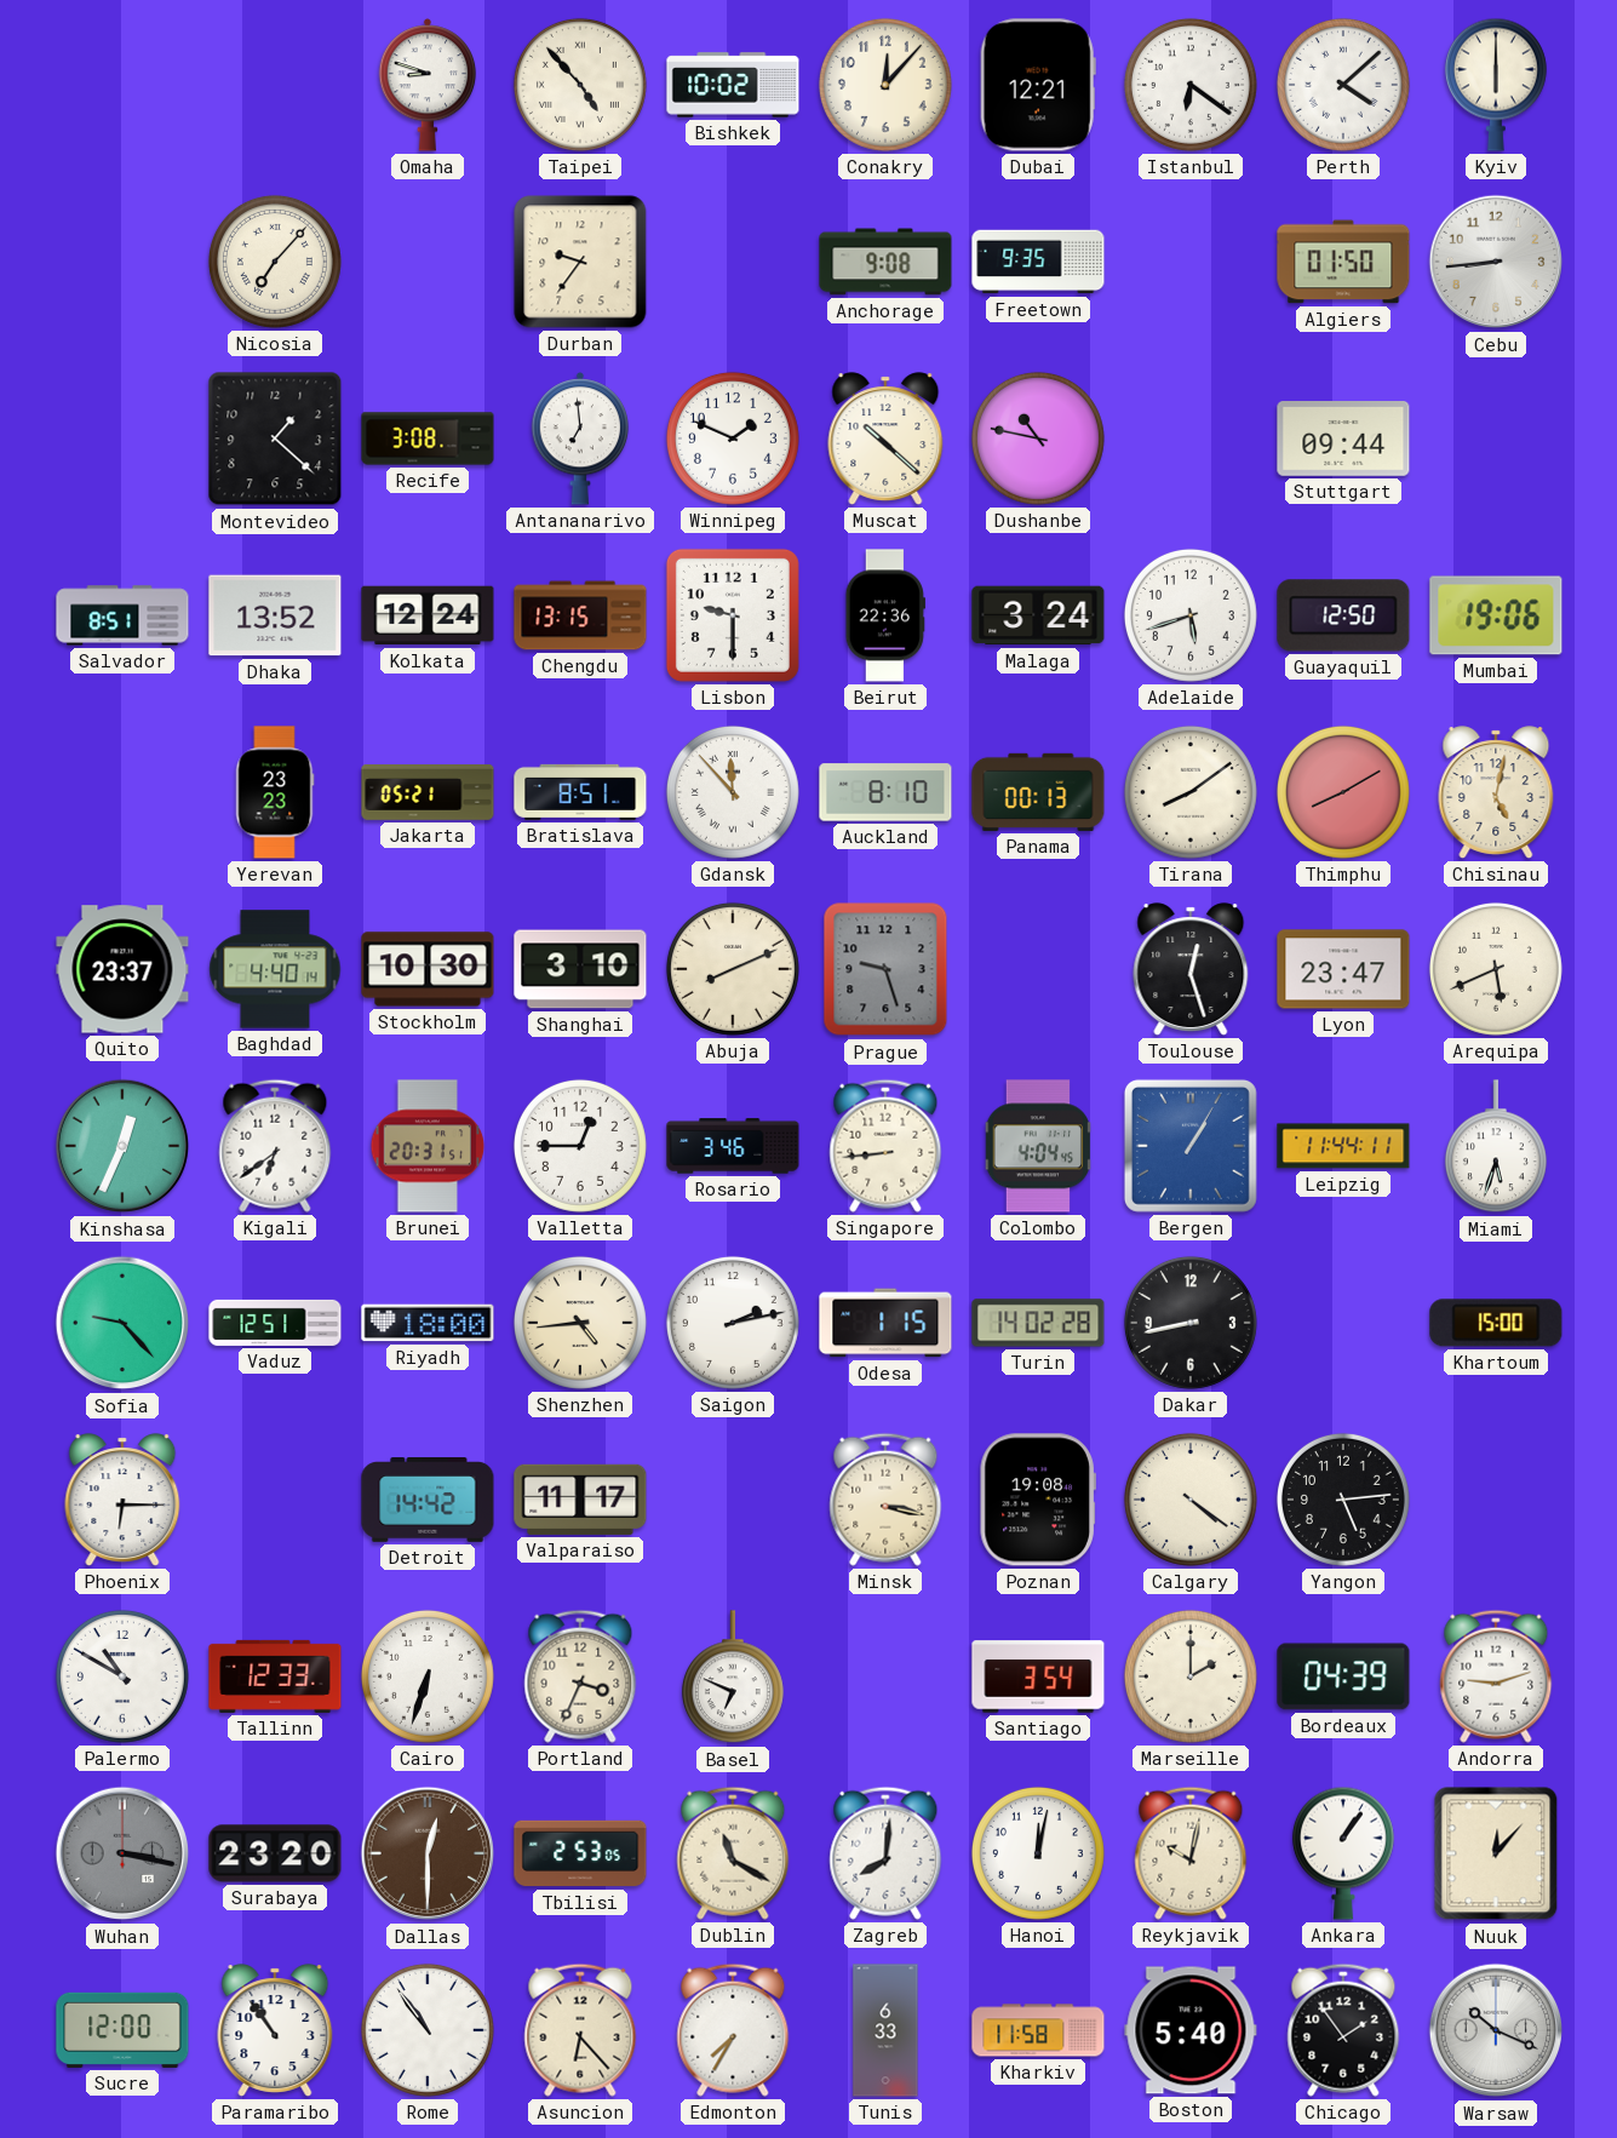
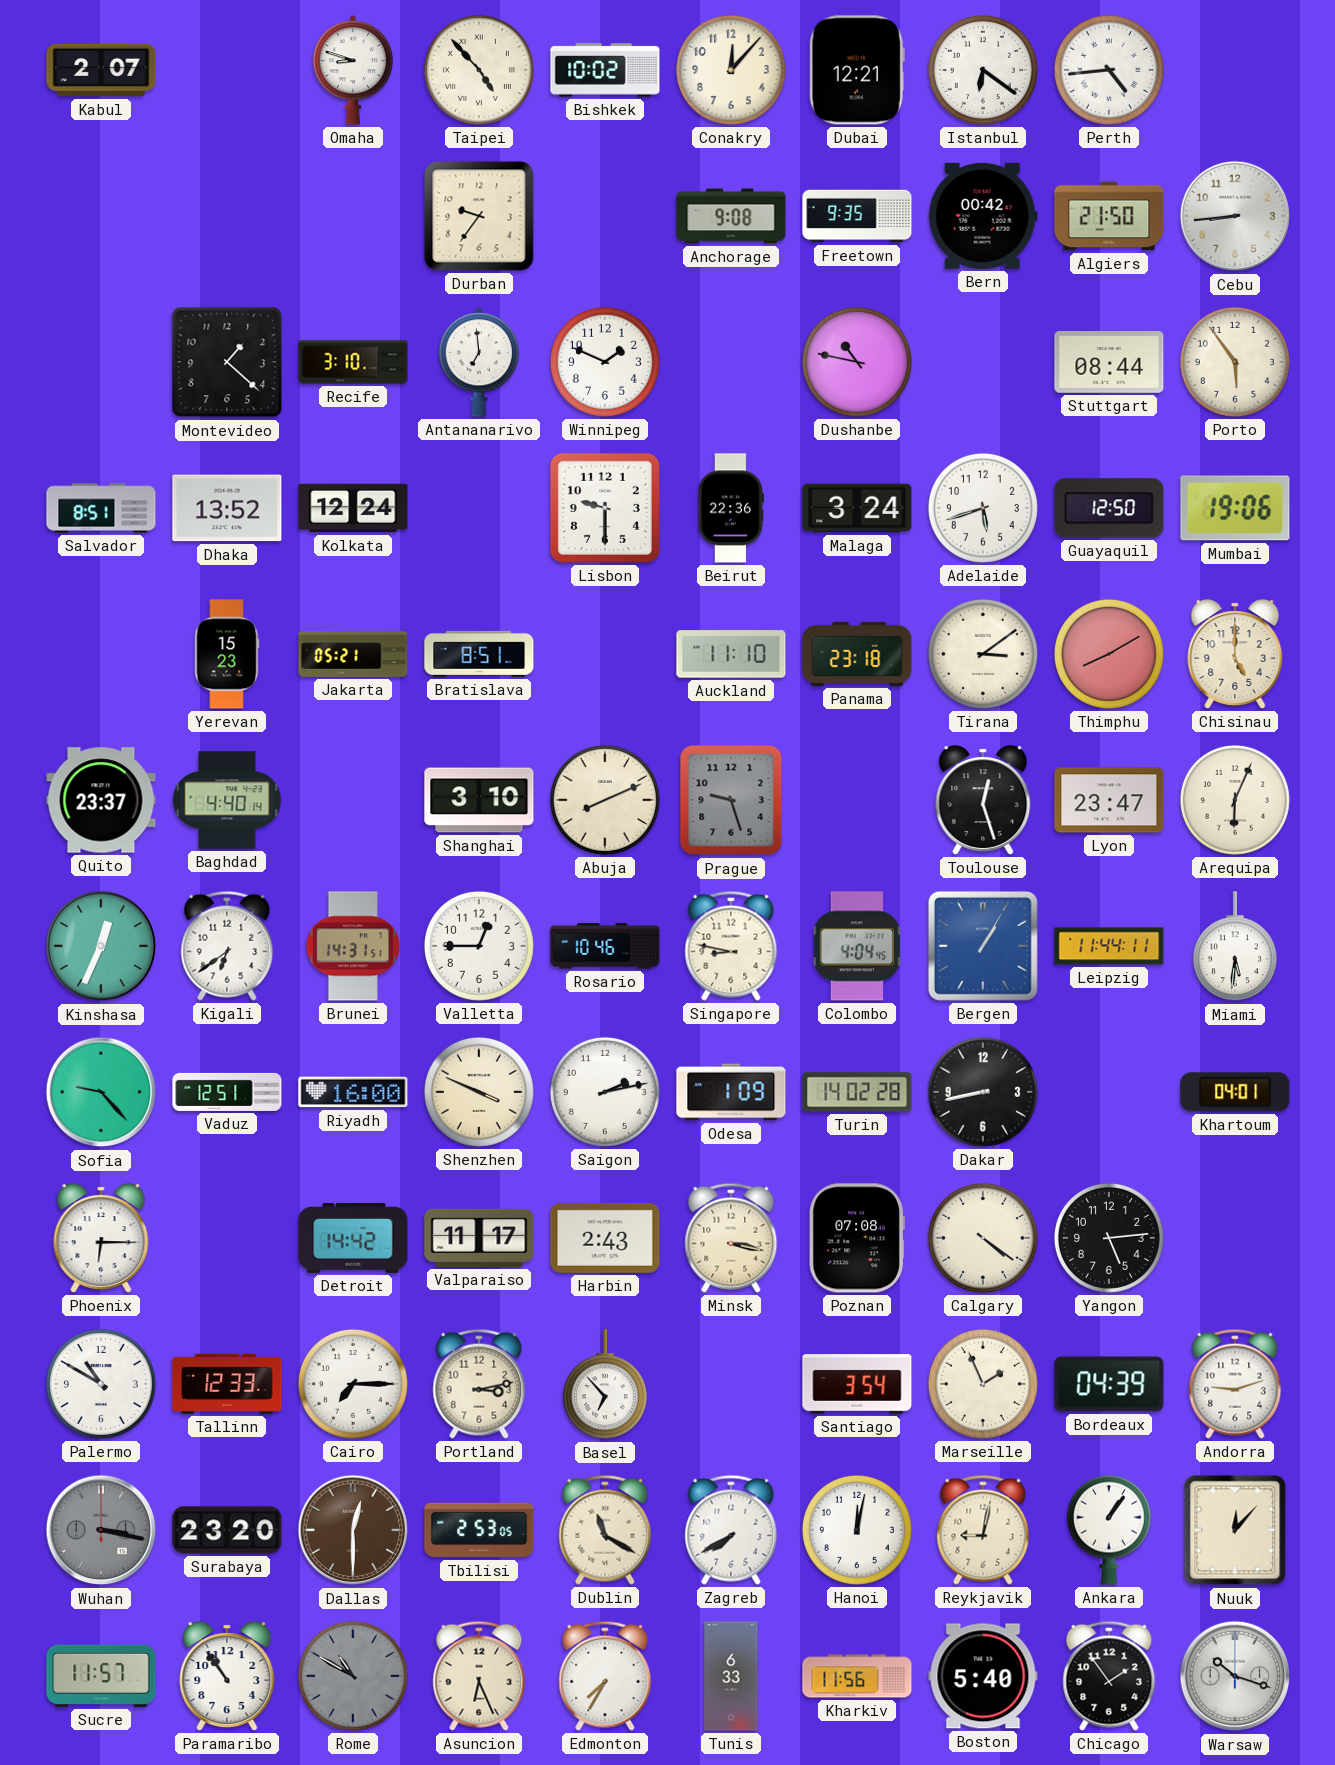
Kabul: none -> 2:07 (101, 70)
Perth: 4:08 -> 4:44 (1109, 70)
Kyiv: 6:00 -> none (1496, 85)
Nicosia: 7:07 -> none (275, 262)
Bern: none -> 00:42 (983, 216)
Algiers: 01:50 -> 21:50 (1109, 216)
Recife: 3:08 -> 3:10 (353, 362)
Muscat: 10:22 -> none (885, 439)
Stuttgart: 09:44 -> 08:44 (1109, 363)
Porto: none -> 5:54 (1235, 362)
Chengdu: 13:15 -> none (580, 615)
Yerevan: 23:23 -> 15:23 (227, 654)
Gdansk: 11:53 -> none (733, 792)
Auckland: 8:10 -> 11:10 (731, 654)
Panama: 00:13 -> 23:18 (857, 654)
Tirana: 8:09 -> 3:09 (983, 654)
Chisinau: 5:02 -> 5:00 (1235, 654)
Stockholm: 10:30 -> none (428, 969)
Arequipa: 5:41 -> 6:04 (1235, 800)
Brunei: 20:31 -> 14:31 (353, 946)
Rosario: 3:46 -> 10:46 (605, 946)
Singapore: 8:44 -> 8:47 (731, 946)
Miami: 5:33 -> 5:31 (1235, 947)
Riyadh: 18:00 -> 16:00 (353, 1092)
Shenzhen: 4:44 -> 3:49 (479, 1092)
Odesa: 1:15 -> 1:09 (731, 1092)
Khartoum: 15:00 -> 04:01 (1235, 1092)
Harbin: none -> 2:43 (605, 1238)
Poznan: 19:08 -> 07:08 (857, 1238)
Cairo: 6:33 -> 7:15 (353, 1384)
Portland: 3:34 -> 3:13 (479, 1384)
Basel: 6:49 -> 6:53 (605, 1385)
Marseille: 2:00 -> 1:56 (983, 1384)
Zagreb: 8:01 -> 7:40 (731, 1530)
Reykjavik: 10:02 -> 9:02 (983, 1530)
Sucre: 12:00 -> 11:57 (101, 1676)
Rome: 10:54 -> 10:50 (353, 1676)
Rome dial: white -> grey (353, 1676)
Asuncion: 6:23 -> 6:26 (479, 1676)
Kharkiv: 11:58 -> 11:56 (857, 1676)
Warsaw: 10:19 -> 10:18 (1235, 1676)
